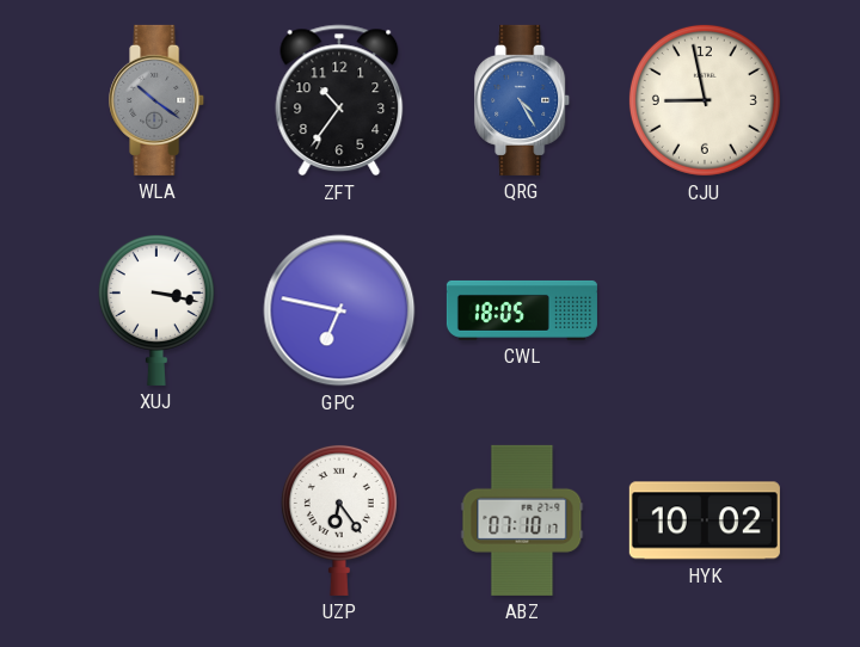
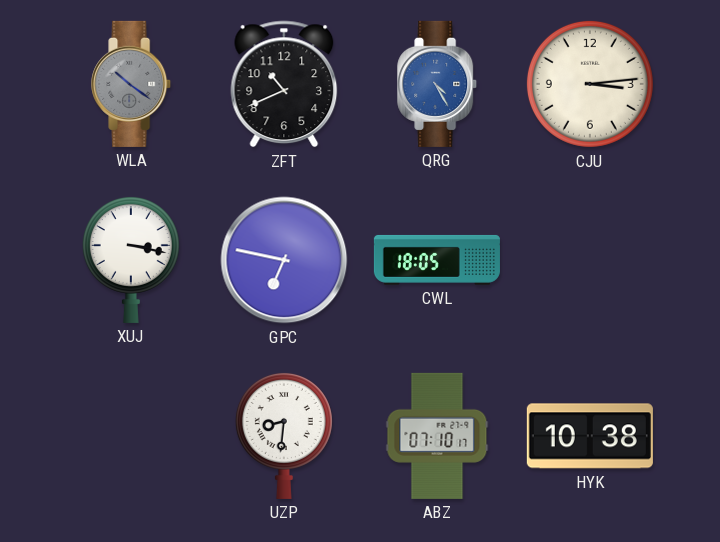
ZFT: 10:36 -> 10:41 (284, 84)
CJU: 8:58 -> 3:14 (590, 84)
UZP: 6:24 -> 8:31 (284, 435)
HYK: 10:02 -> 10:38 (590, 436)
